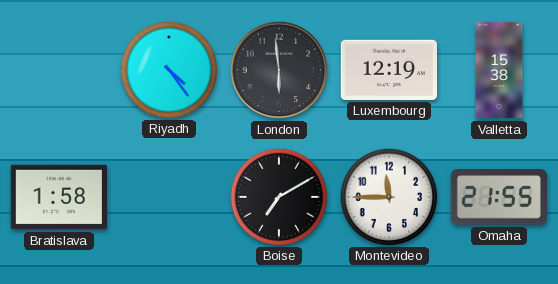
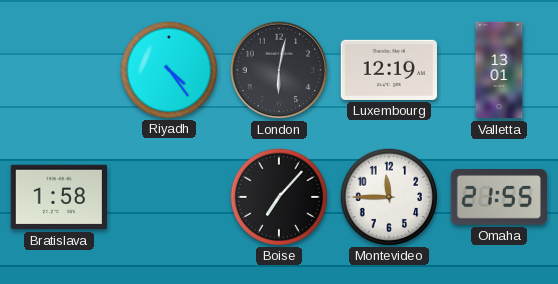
London: 5:59 -> 6:02 (279, 70)
Valletta: 15:38 -> 13:01 (499, 70)
Boise: 7:10 -> 7:07 (278, 196)
